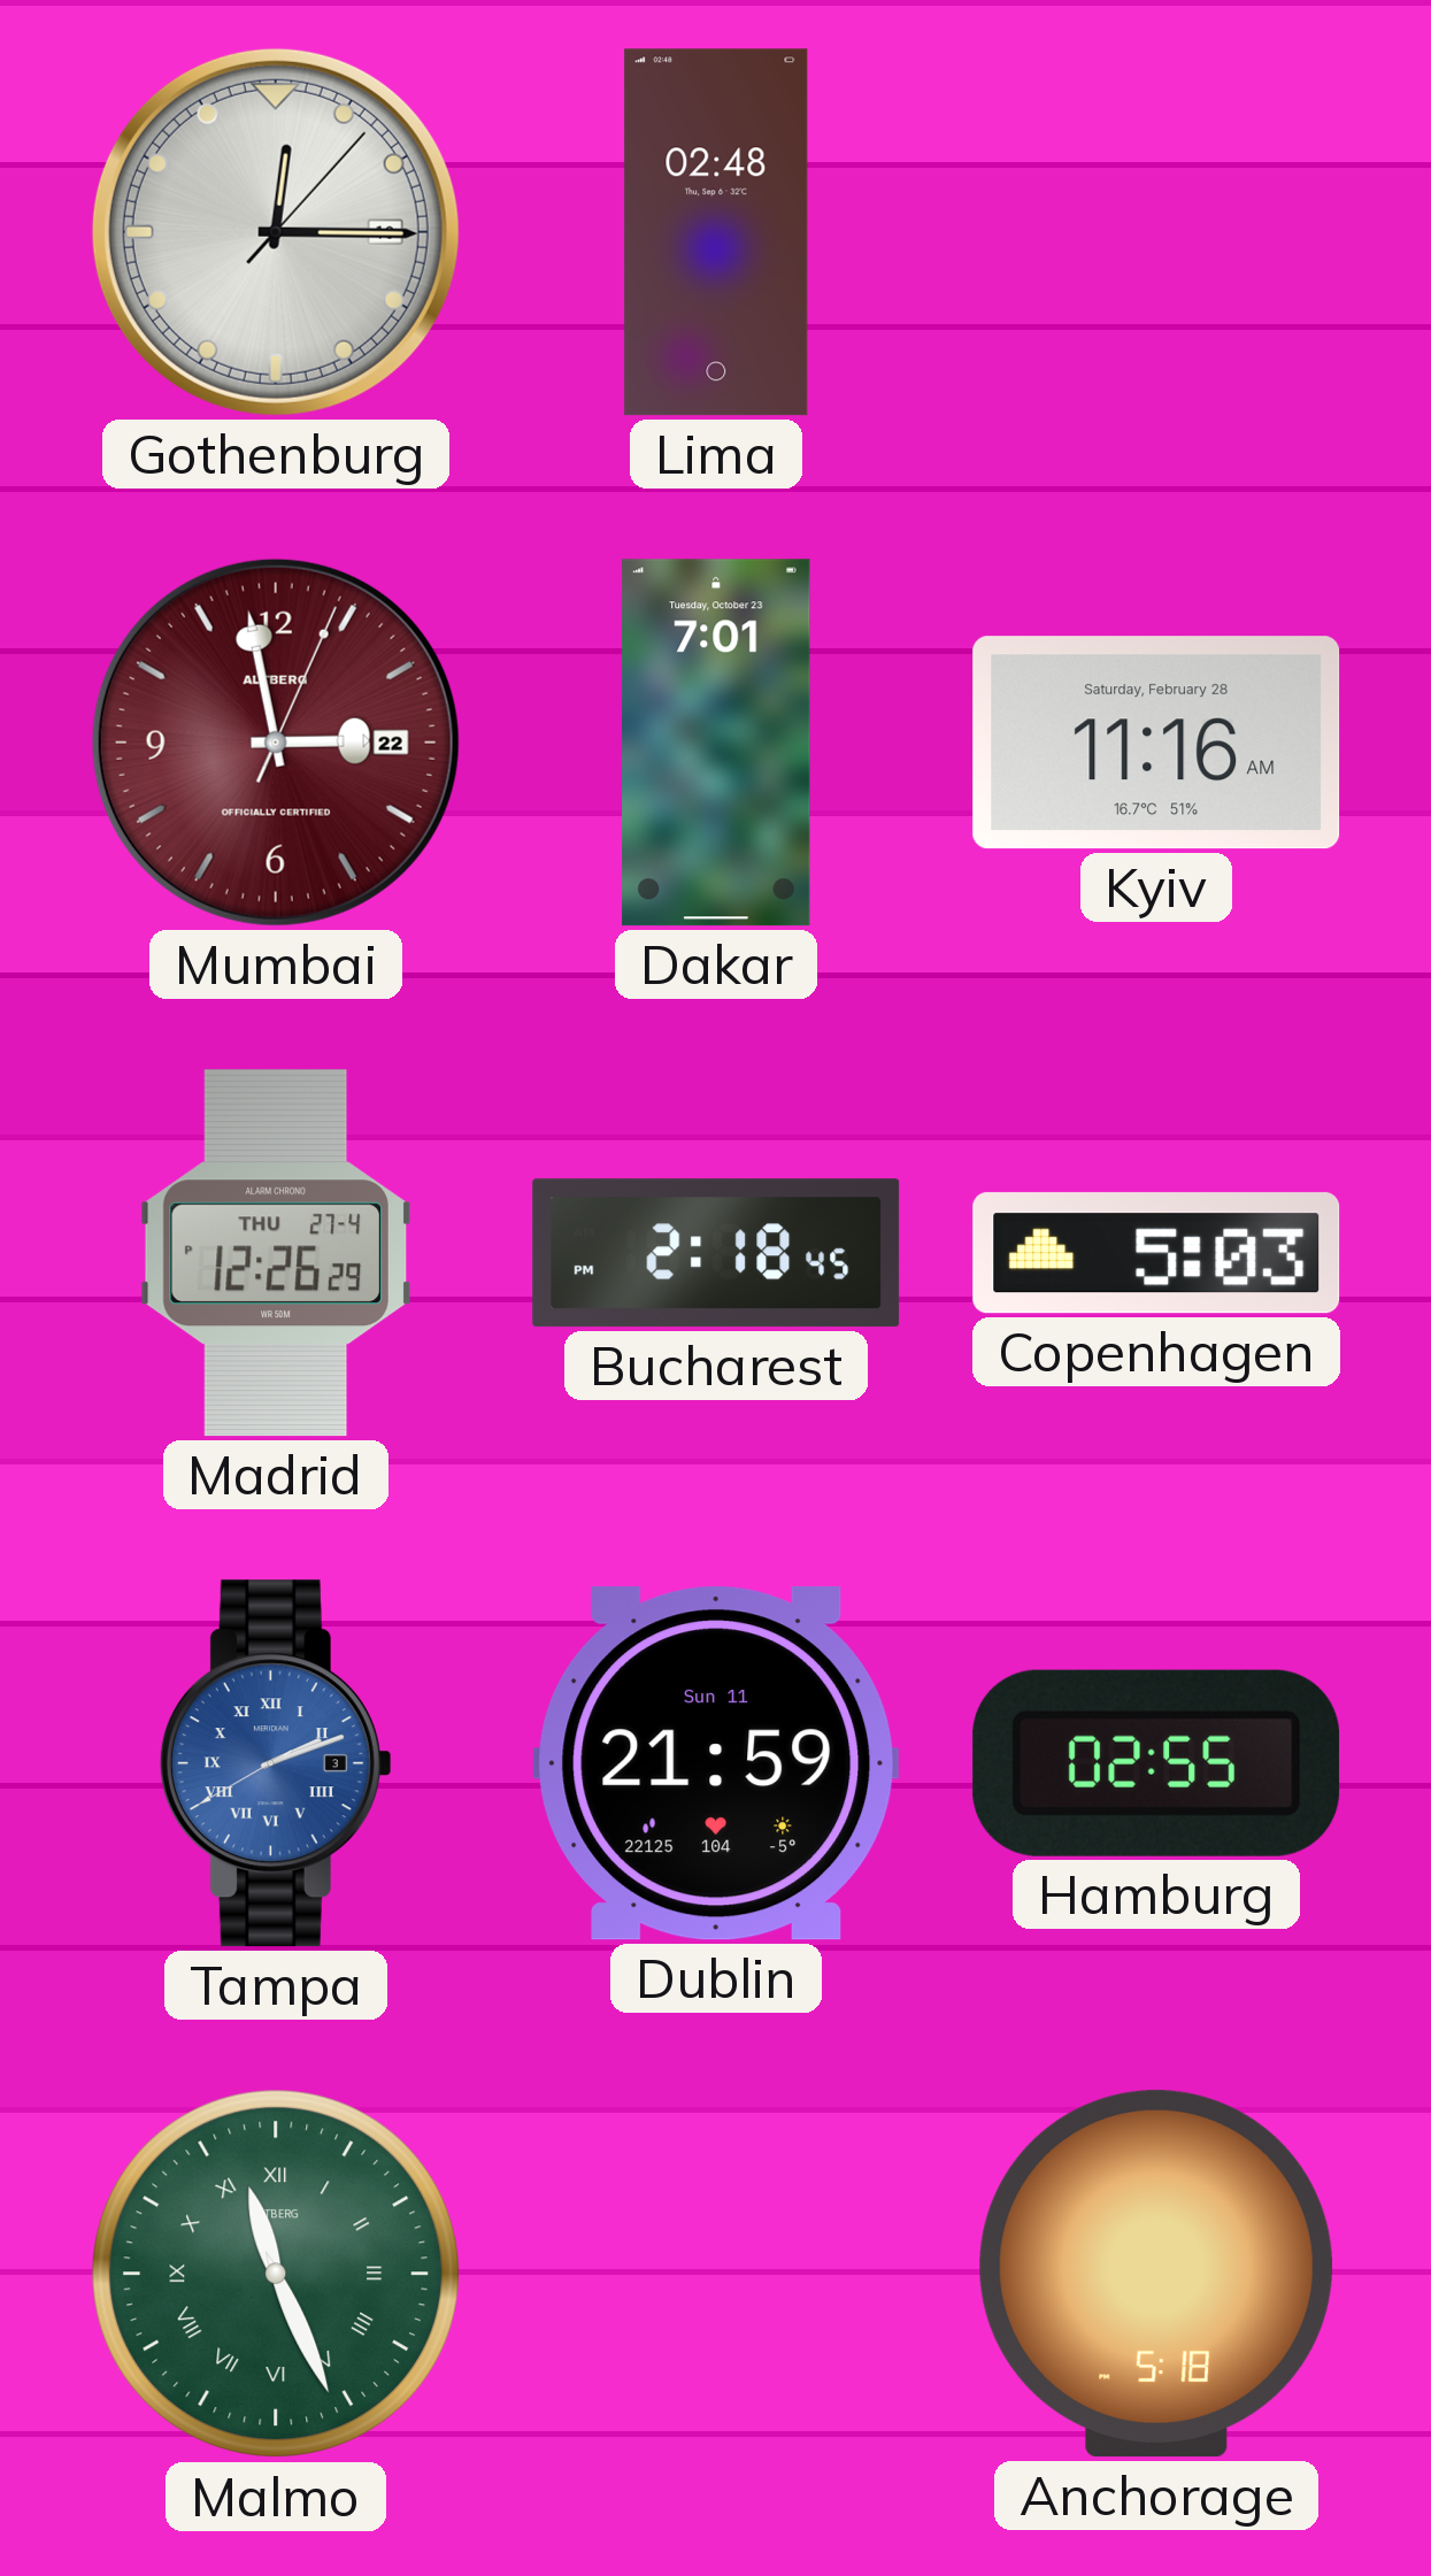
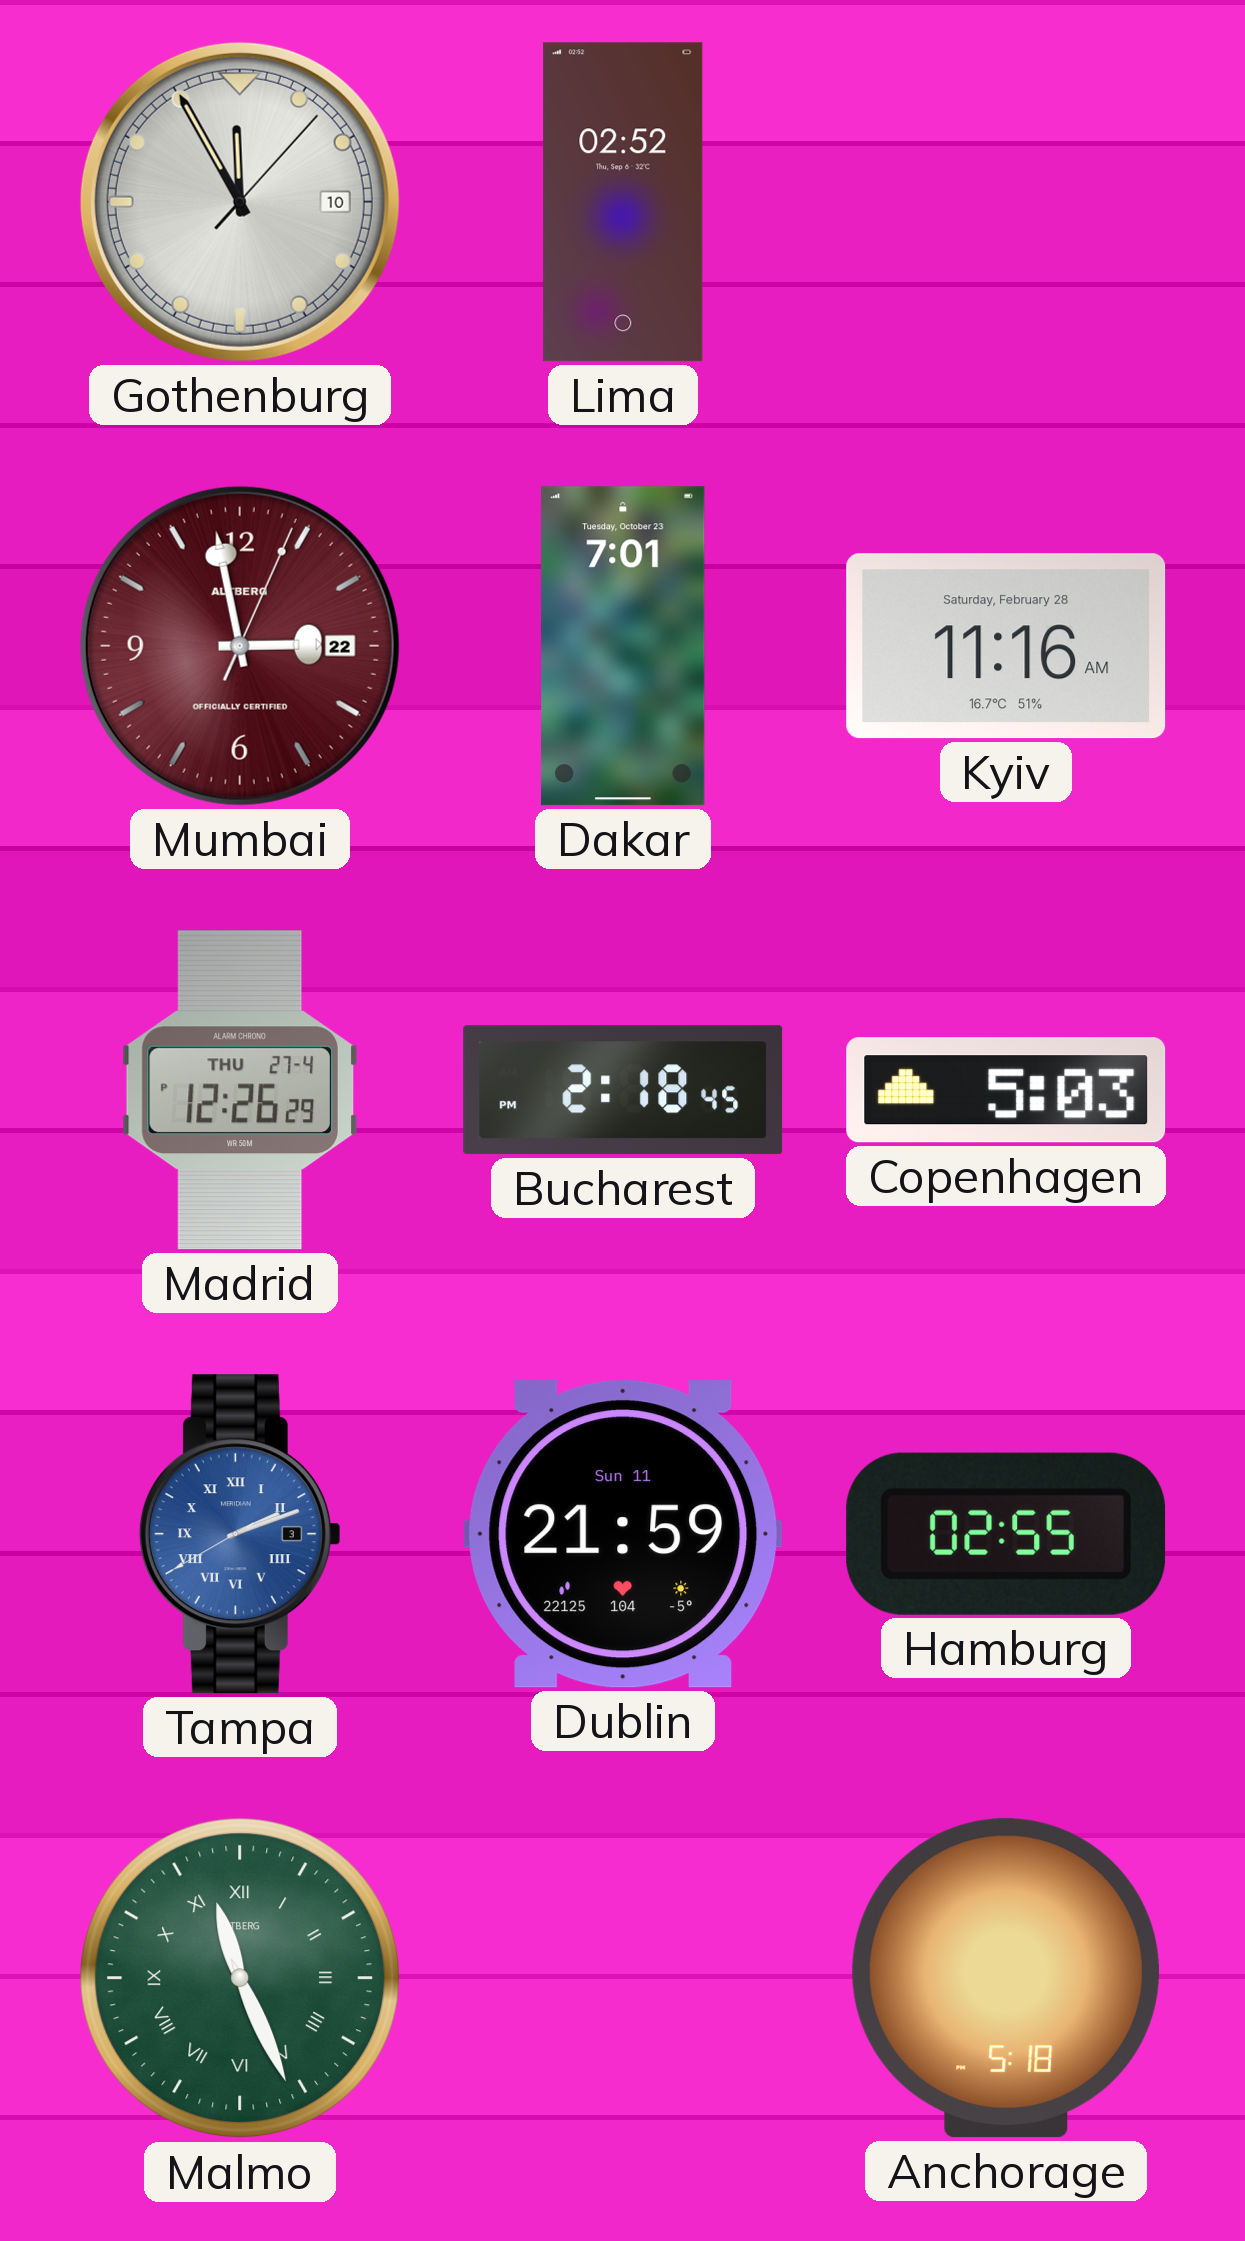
Gothenburg: 12:15 -> 11:55 (240, 202)
Lima: 02:48 -> 02:52 (623, 202)
